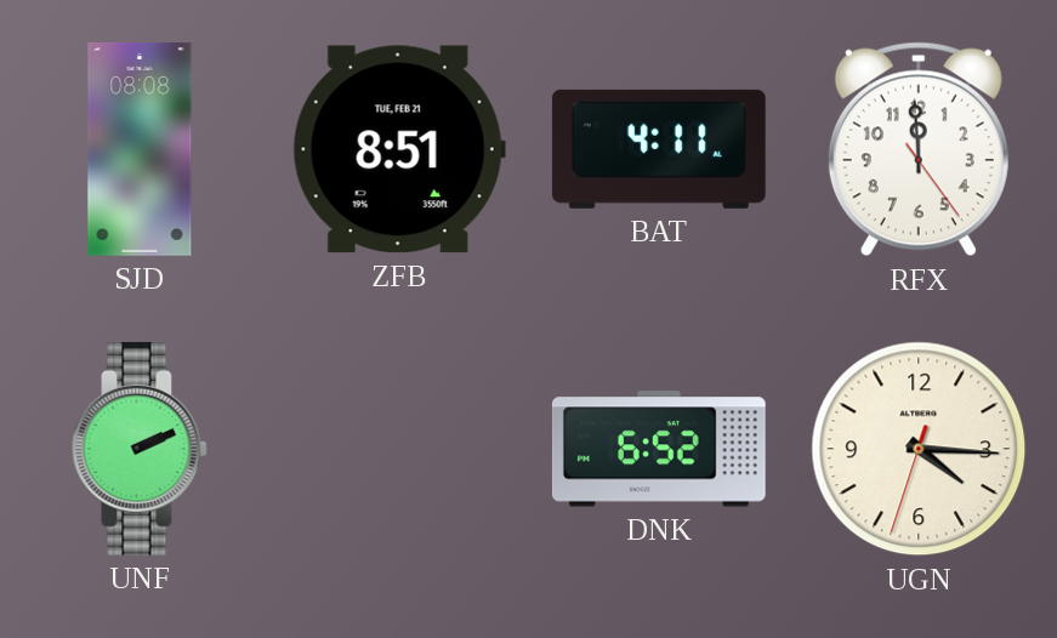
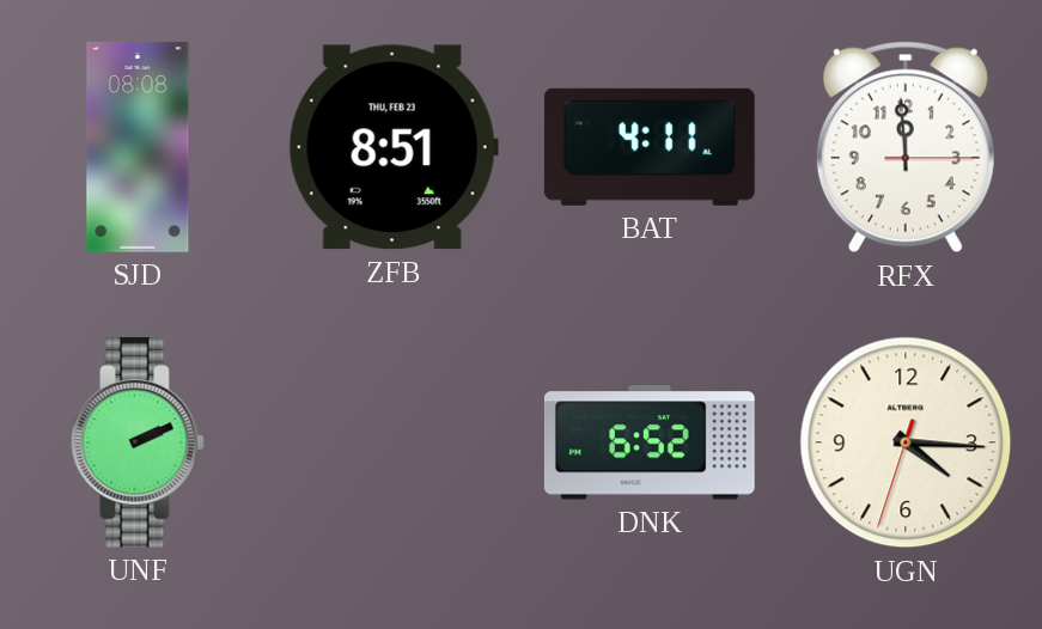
ZFB date: TUE, FEB 21 -> THU, FEB 23 (394, 147)
RFX: 11:59:24 -> 11:59:15 (906, 147)
